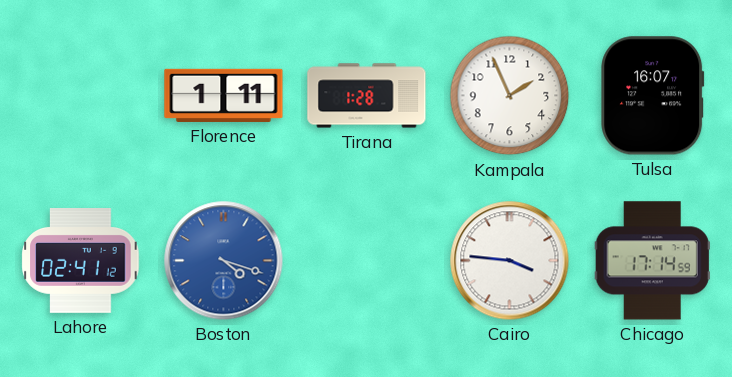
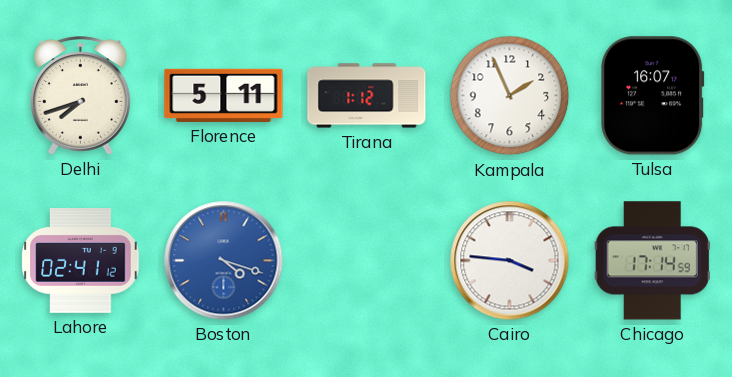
Delhi: none -> 7:42 (81, 96)
Florence: 1:11 -> 5:11 (224, 95)
Tirana: 1:28 -> 1:12 (367, 96)
